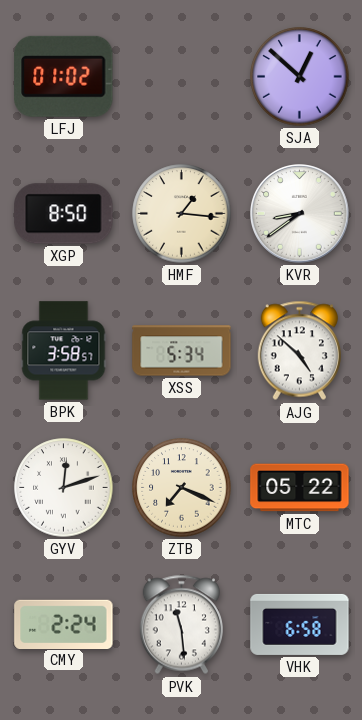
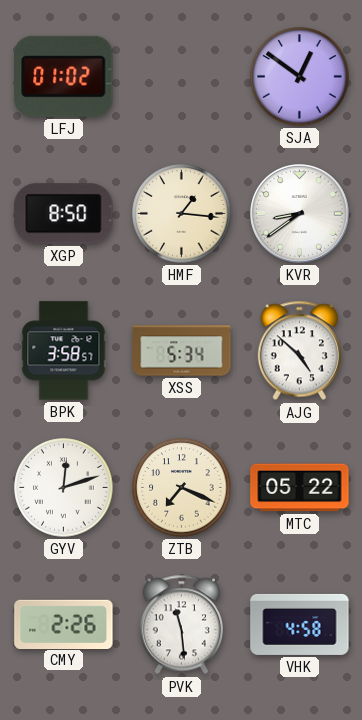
SJA: 12:52 -> 12:51 (300, 77)
CMY: 2:24 -> 2:26 (64, 624)
VHK: 6:58 -> 4:58 (300, 624)
